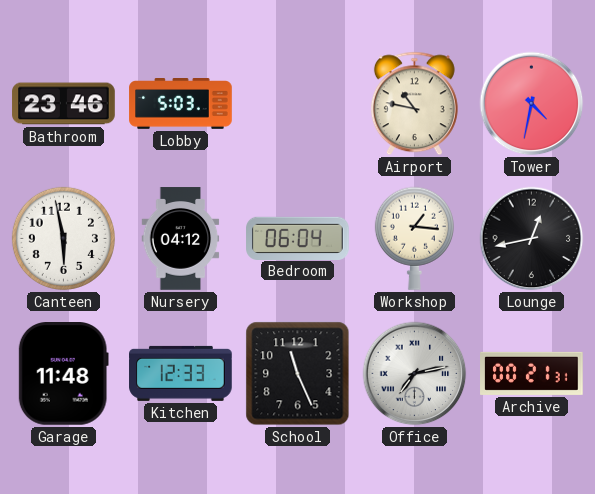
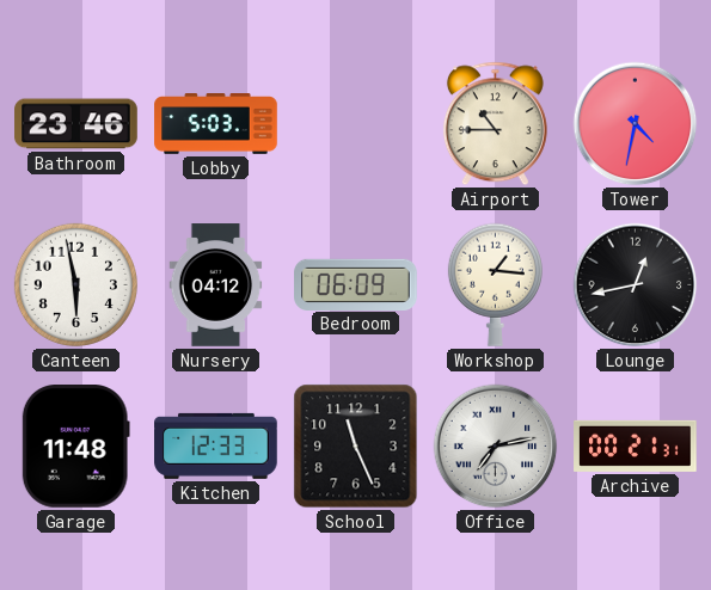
Airport: 10:47 -> 10:45 (495, 124)
Bedroom: 06:04 -> 06:09 (356, 284)
